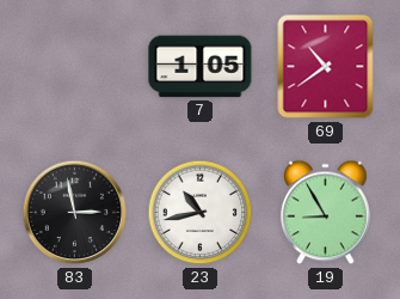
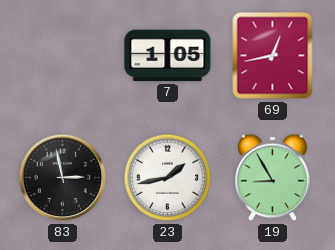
69: 10:39 -> 12:43 (273, 56)
23: 10:43 -> 1:43 (168, 178)
